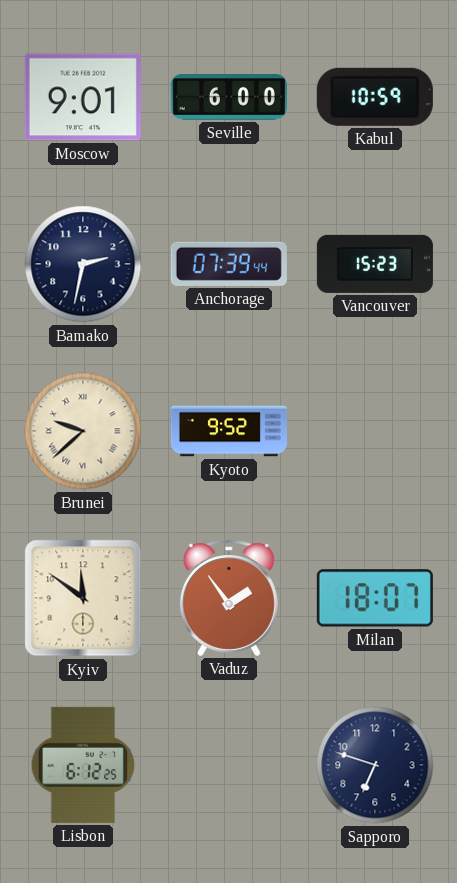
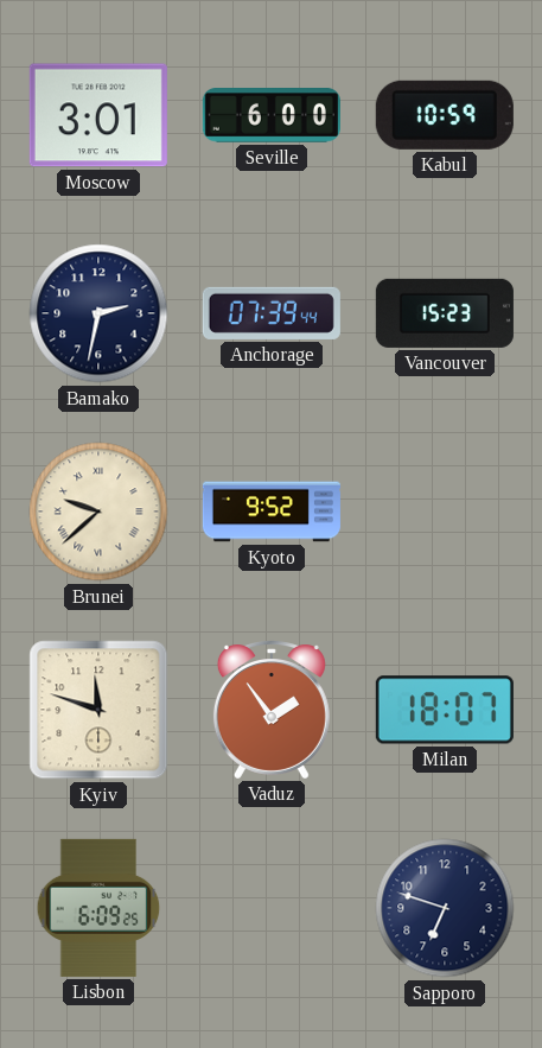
Moscow: 9:01 -> 3:01 (98, 115)
Kyiv: 11:51 -> 11:48 (98, 710)
Lisbon: 6:12 -> 6:09 (98, 908)
